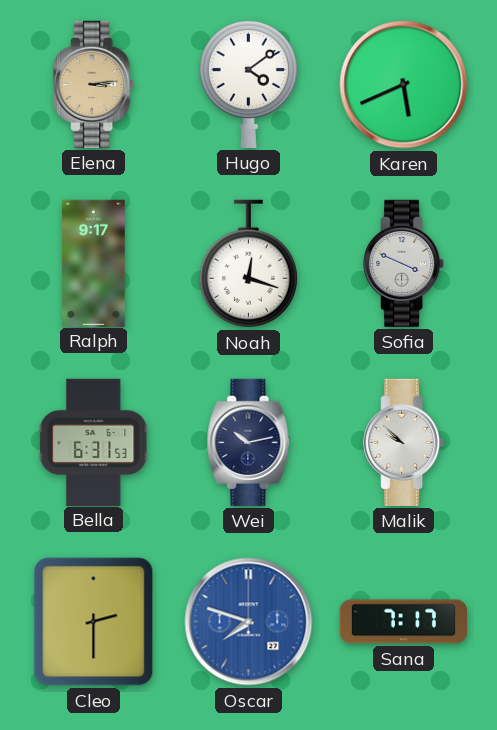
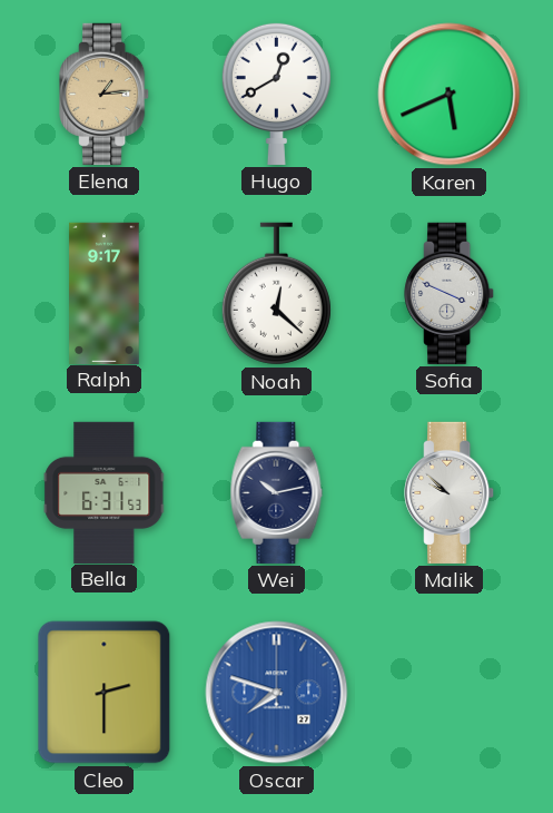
Elena: 3:14 -> 1:14 (105, 94)
Hugo: 4:09 -> 12:40 (276, 94)
Noah: 12:18 -> 12:22 (276, 294)
Sana: 7:17 -> none (403, 622)
